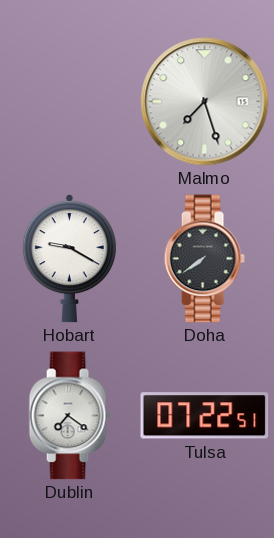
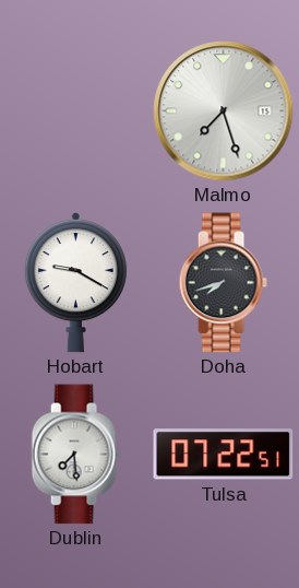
Doha: 7:39 -> 7:42 (223, 283)
Dublin: 7:21 -> 7:29 (75, 455)
